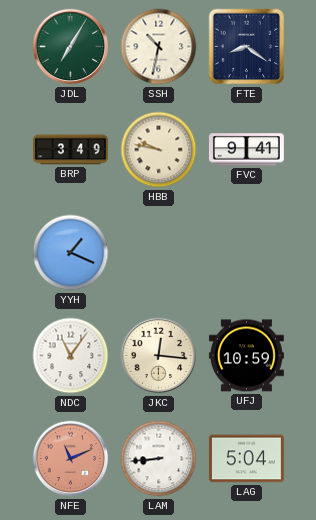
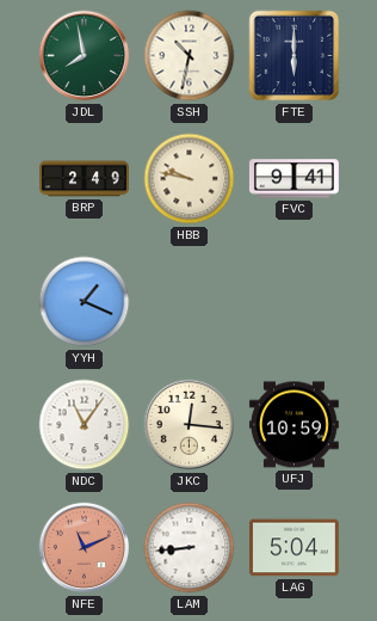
JDL: 7:05 -> 7:58 (85, 56)
FTE: 8:21 -> 6:00 (295, 56)
BRP: 3:49 -> 2:49 (85, 179)
